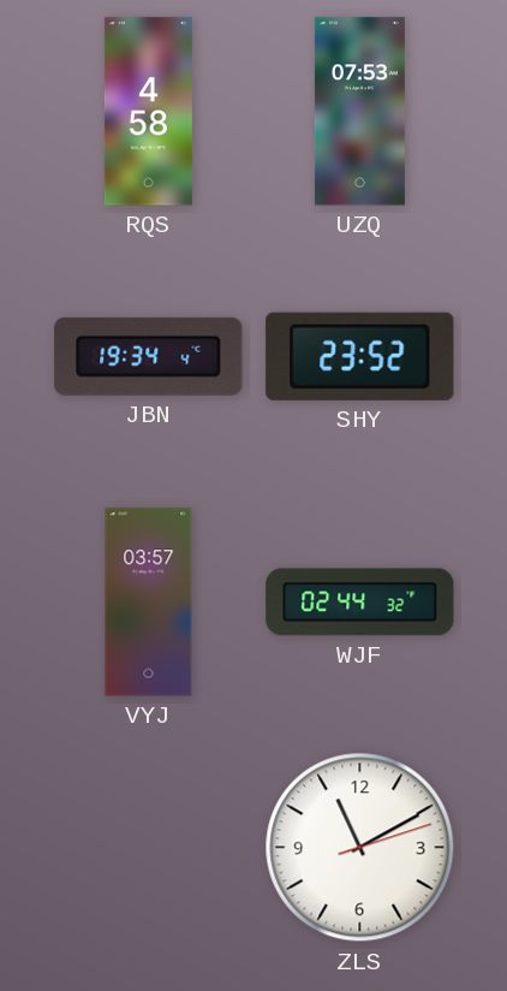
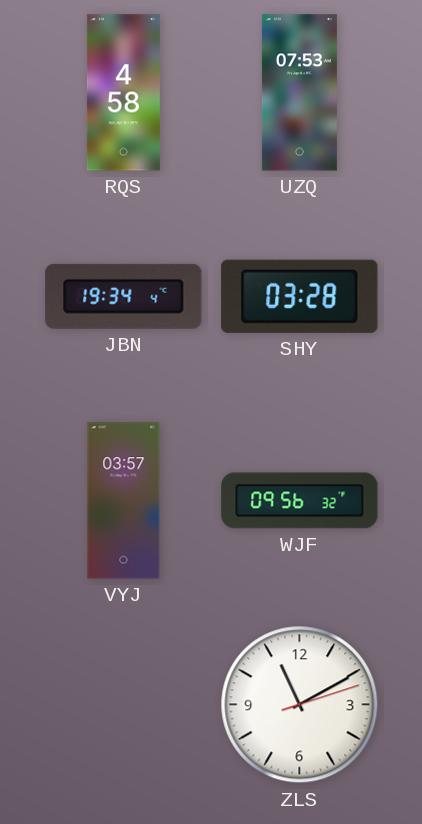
SHY: 23:52 -> 03:28 (300, 296)
WJF: 02:44 -> 09:56 (300, 501)
